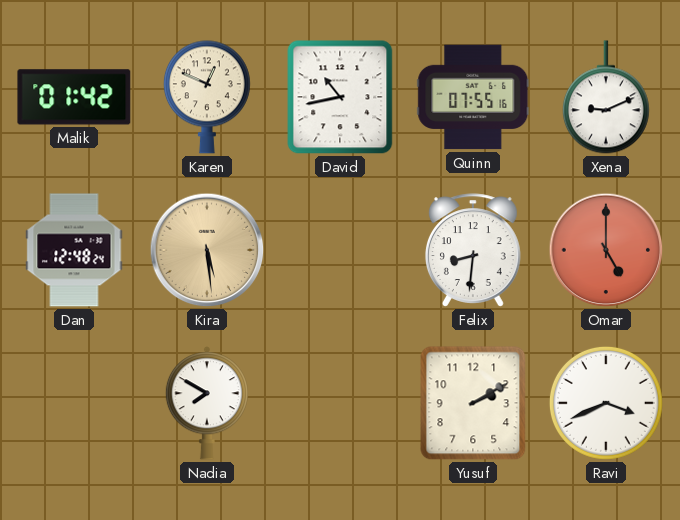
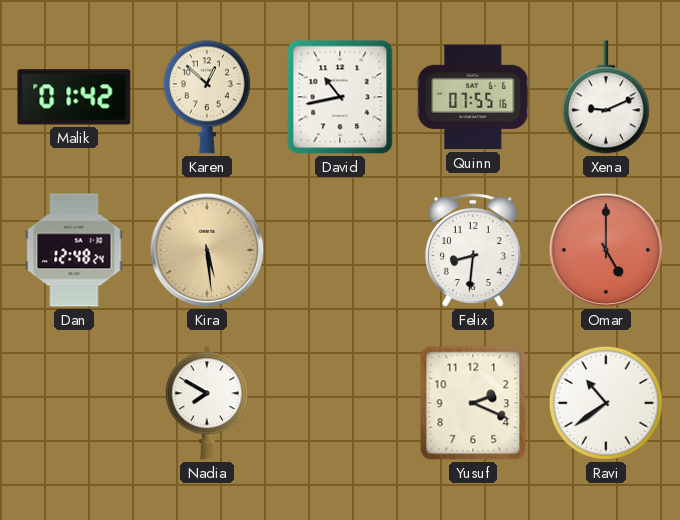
Karen: 12:49 -> 12:52 (207, 97)
Yusuf: 2:10 -> 2:19 (473, 403)
Ravi: 3:41 -> 10:39 (606, 403)
